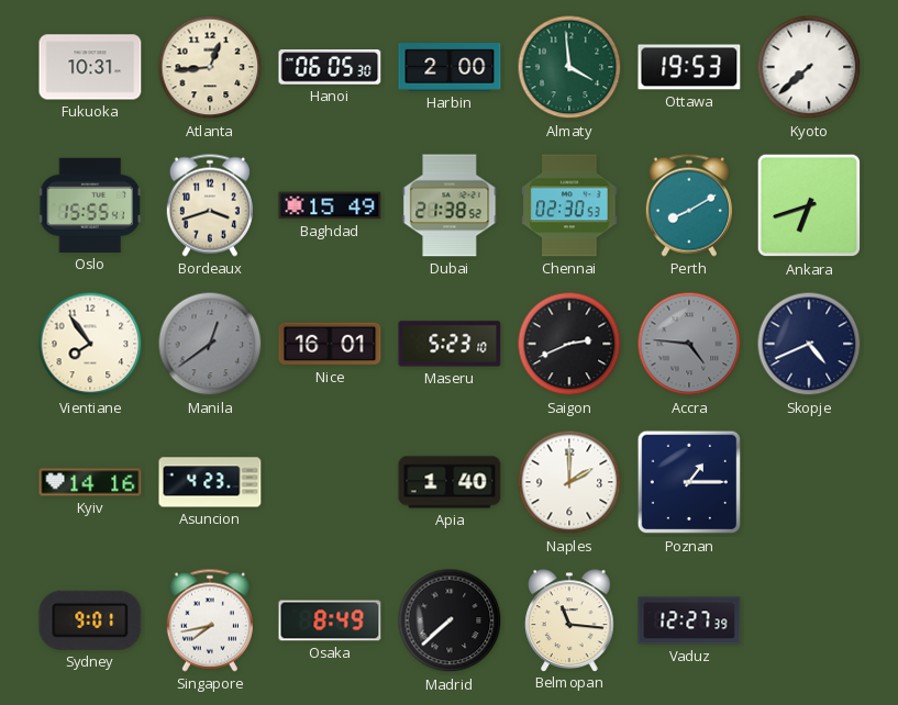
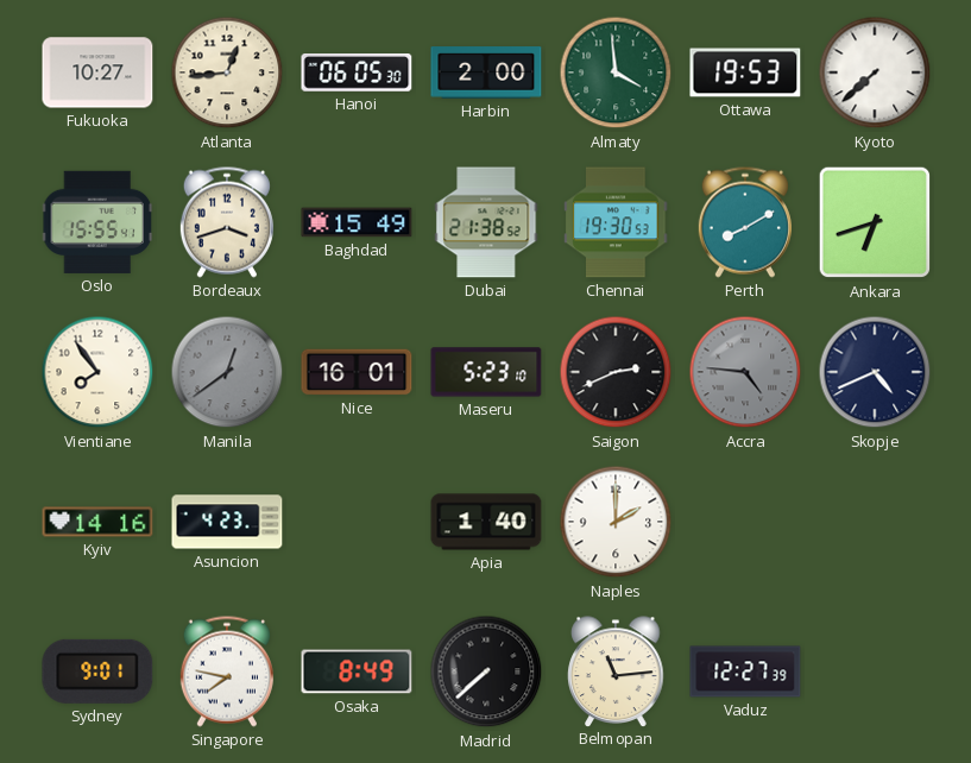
Fukuoka: 10:31 -> 10:27 (97, 72)
Chennai: 02:30 -> 19:30 (616, 222)
Poznan: 1:15 -> none (689, 482)
Singapore: 7:43 -> 7:47 (227, 671)
Belmopan: 11:16 -> 11:14 (616, 671)
